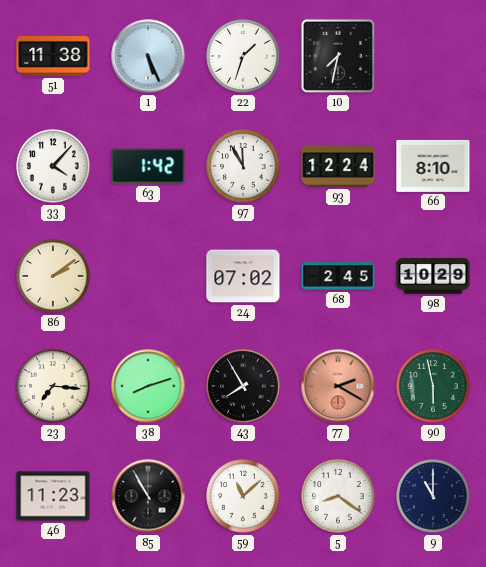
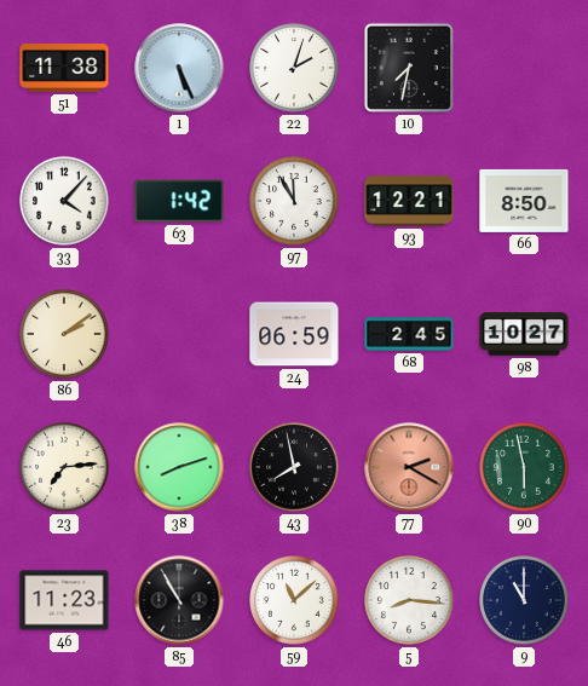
22: 1:33 -> 2:03 (294, 68)
93: 12:24 -> 12:21 (409, 201)
66: 8:10 -> 8:50 (524, 201)
24: 07:02 -> 06:59 (294, 334)
98: 10:29 -> 10:27 (524, 334)
23: 7:16 -> 7:14 (64, 467)
43: 7:55 -> 7:58 (294, 467)
5: 8:21 -> 8:16 (409, 600)
